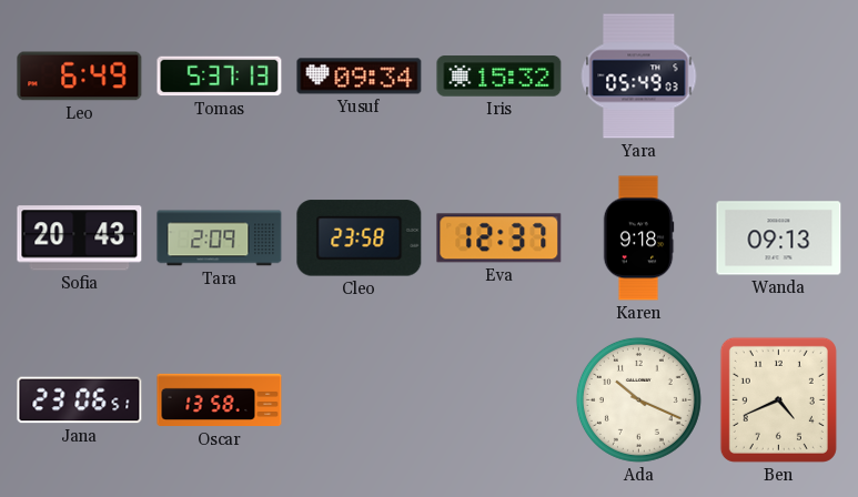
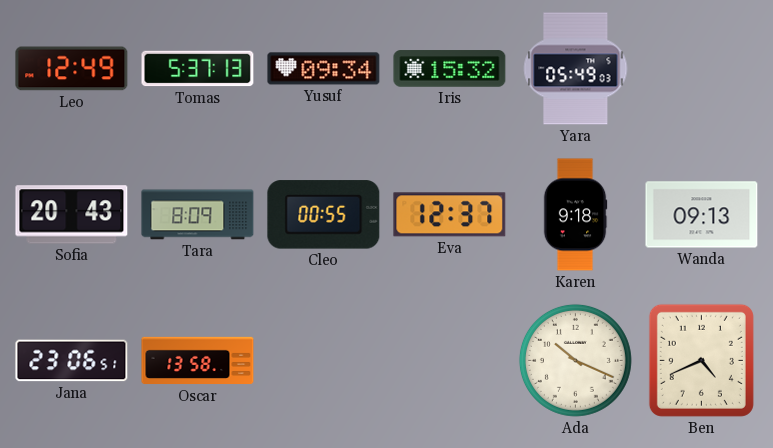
Leo: 6:49 -> 12:49 (72, 69)
Tara: 2:09 -> 8:09 (198, 215)
Cleo: 23:58 -> 00:55 (324, 215)
